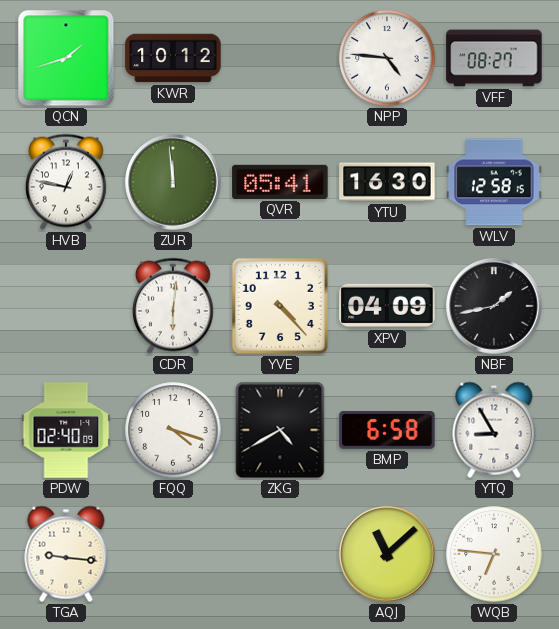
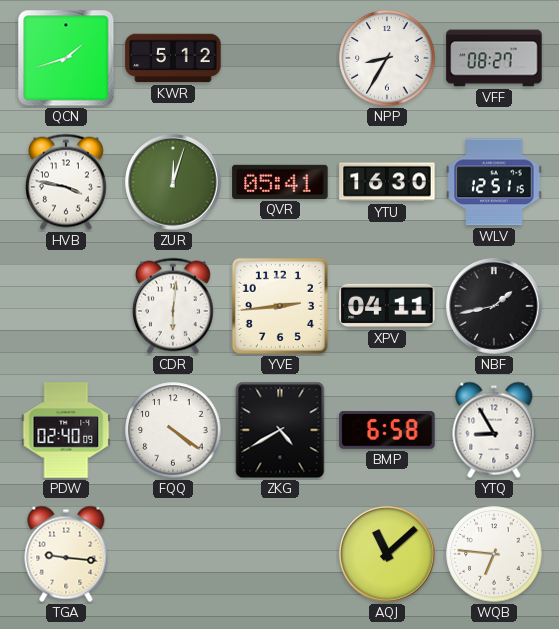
KWR: 10:12 -> 5:12 (173, 58)
NPP: 4:46 -> 8:35 (387, 58)
HVB: 12:47 -> 3:47 (66, 182)
ZUR: 11:59 -> 12:03 (173, 182)
WLV: 12:58 -> 12:51 (494, 182)
YVE: 4:23 -> 2:44 (280, 306)
XPV: 04:09 -> 04:11 (387, 306)
FQQ: 4:18 -> 4:21 (173, 430)
